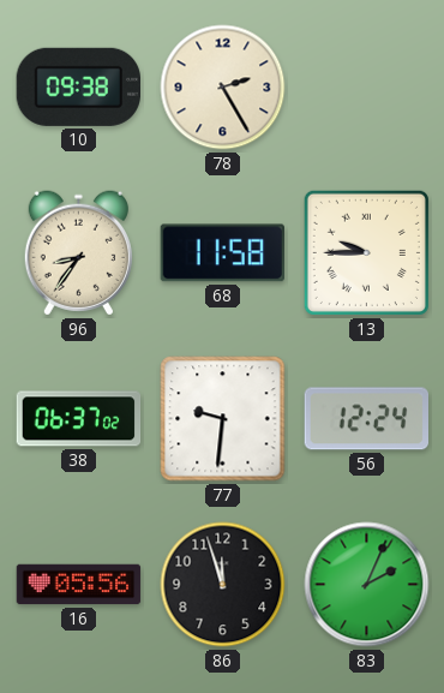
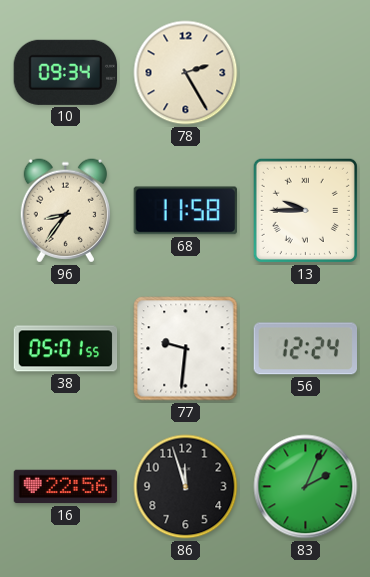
10: 09:38 -> 09:34 (65, 72)
38: 06:37 -> 05:01 (66, 349)
16: 05:56 -> 22:56 (66, 487)
